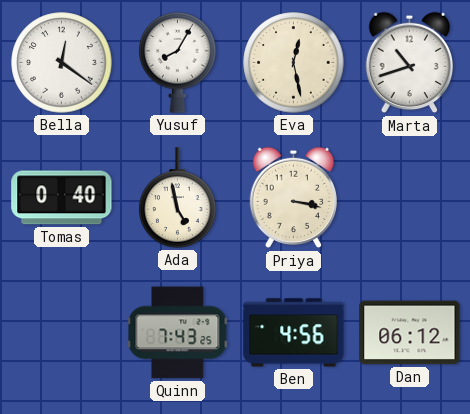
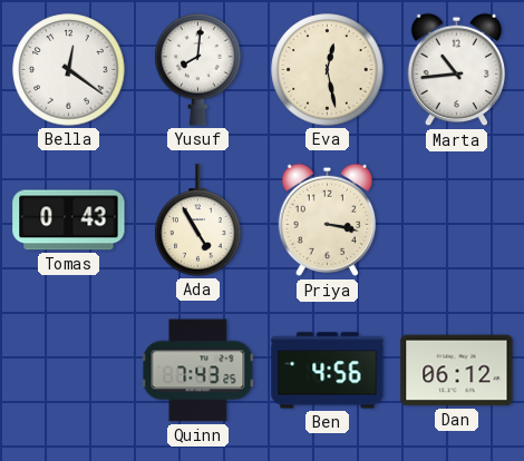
Yusuf: 8:05 -> 8:01 (198, 69)
Marta: 10:42 -> 10:44 (456, 70)
Tomas: 0:40 -> 0:43 (69, 220)
Ada: 4:58 -> 4:55 (198, 220)
